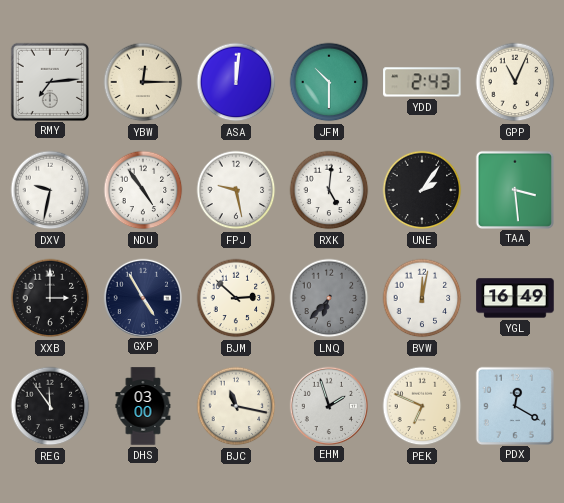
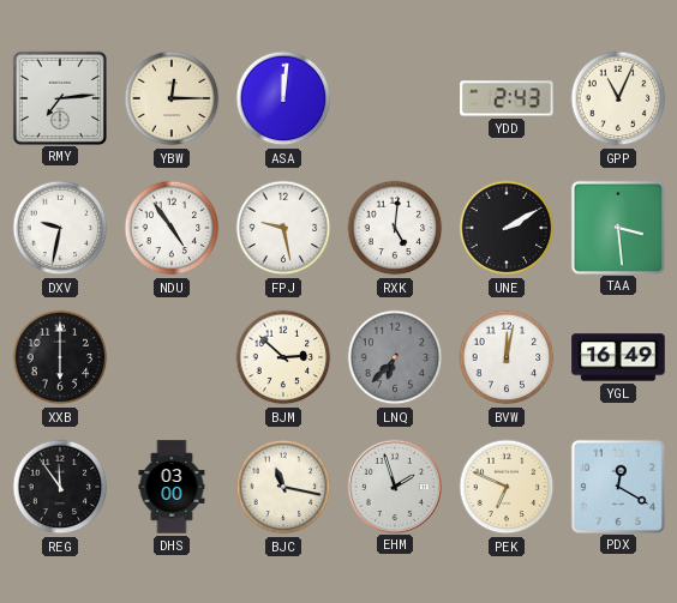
JFM: 10:30 -> none (329, 82)
UNE: 2:06 -> 2:10 (507, 228)
XXB: 3:00 -> 6:00 (60, 357)
GXP: 4:55 -> none (142, 297)
